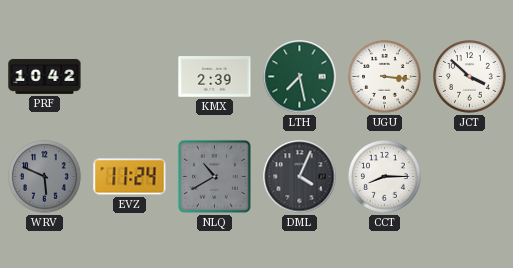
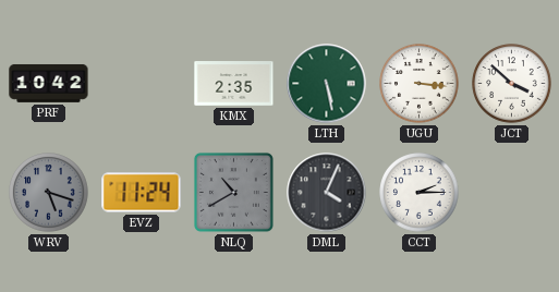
KMX: 2:39 -> 2:35 (234, 84)
LTH: 7:28 -> 5:28 (327, 84)
WRV: 5:49 -> 5:18 (49, 193)
CCT: 8:15 -> 2:15 (420, 193)
